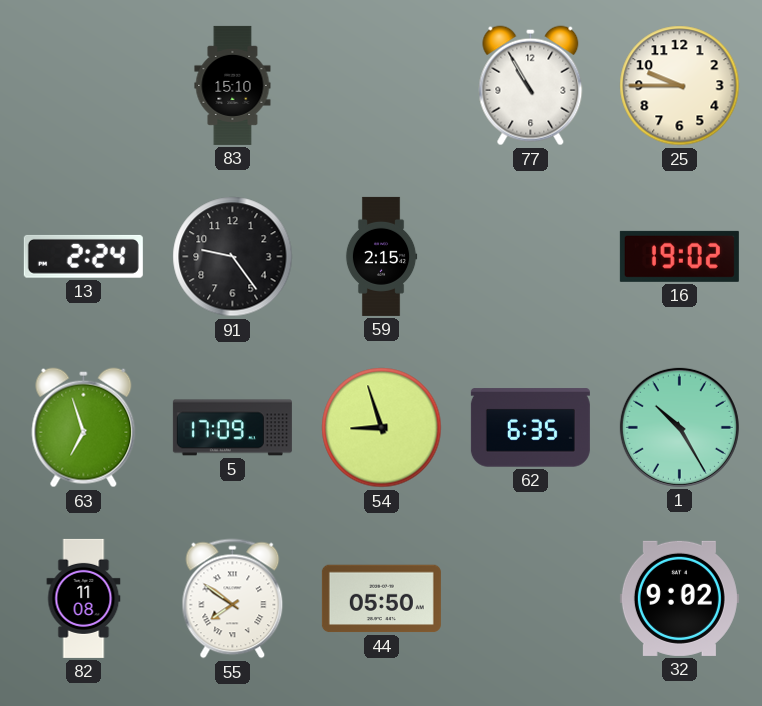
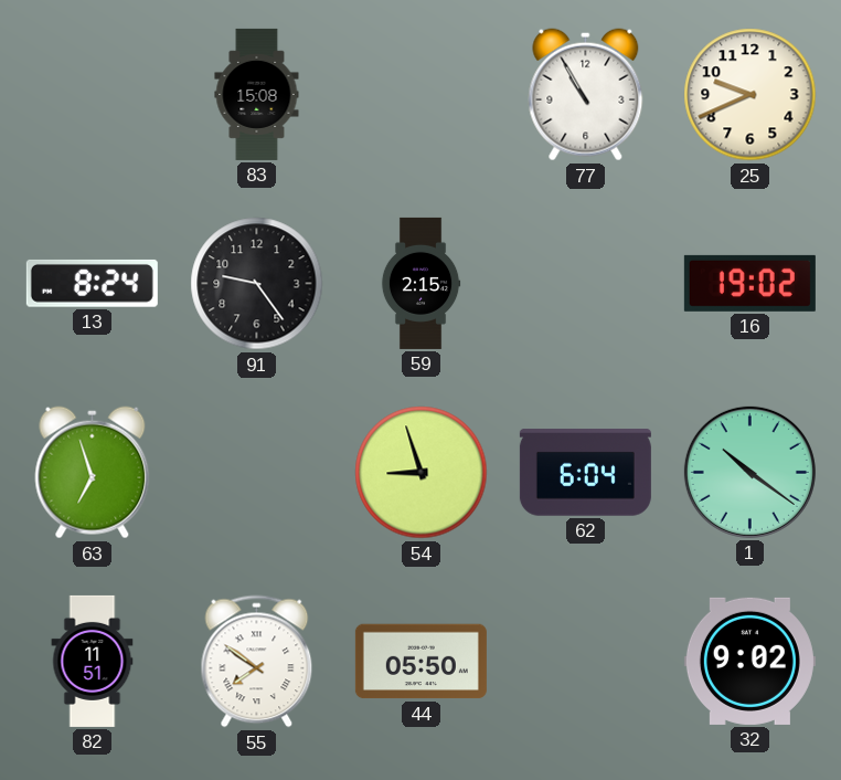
83: 15:10 -> 15:08 (257, 94)
25: 9:45 -> 9:41 (750, 95)
13: 2:24 -> 8:24 (92, 283)
5: 17:09 -> none (232, 428)
62: 6:35 -> 6:04 (585, 473)
1: 10:25 -> 10:21 (749, 472)
82: 11:08 -> 11:51 (93, 661)
